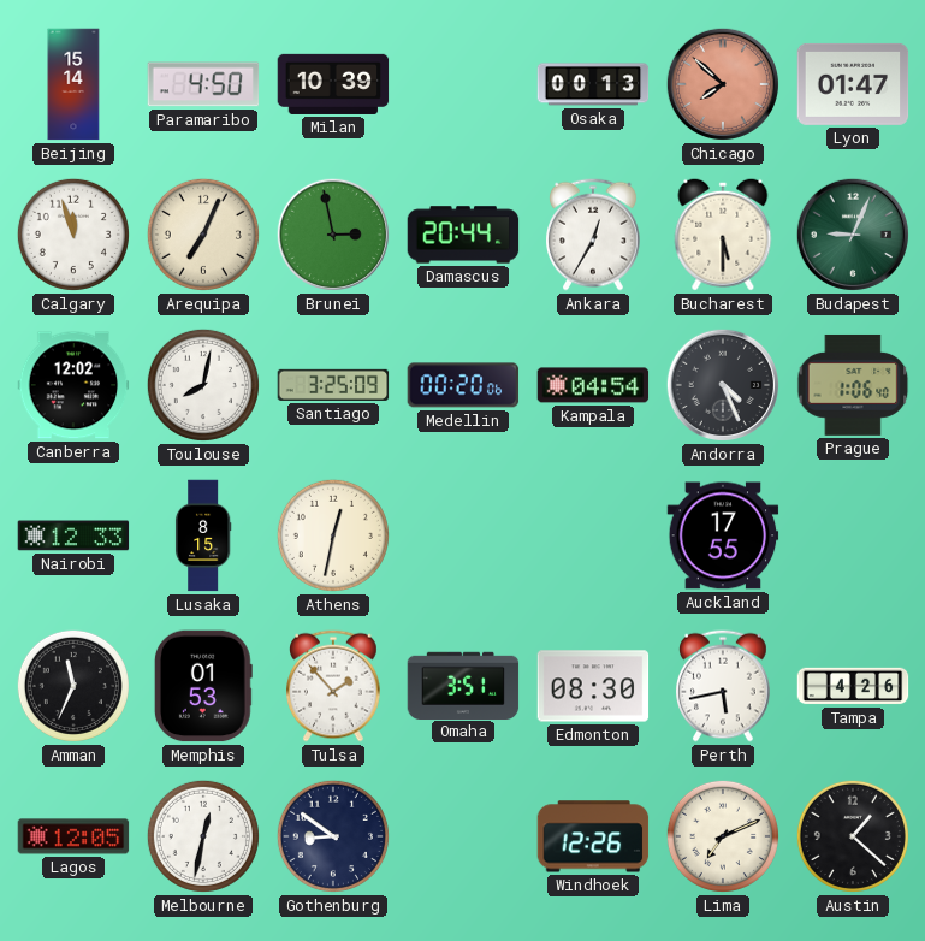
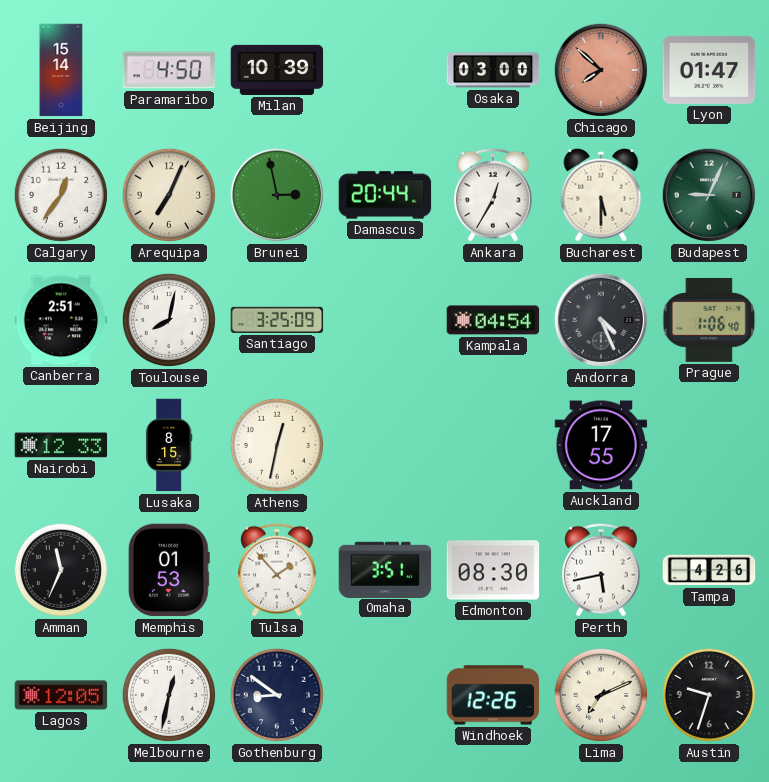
Osaka: 00:13 -> 03:00 (493, 70)
Calgary: 11:57 -> 12:36 (61, 195)
Canberra: 12:02 -> 2:51 (61, 320)
Medellin: 00:20 -> none (463, 385)
Austin: 1:22 -> 9:33 (709, 695)
